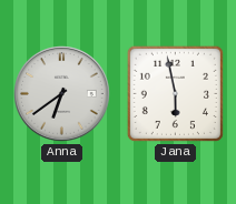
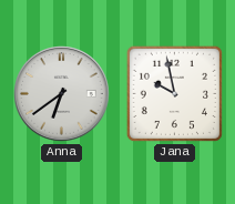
Jana: 5:58 -> 9:58 (174, 93)
